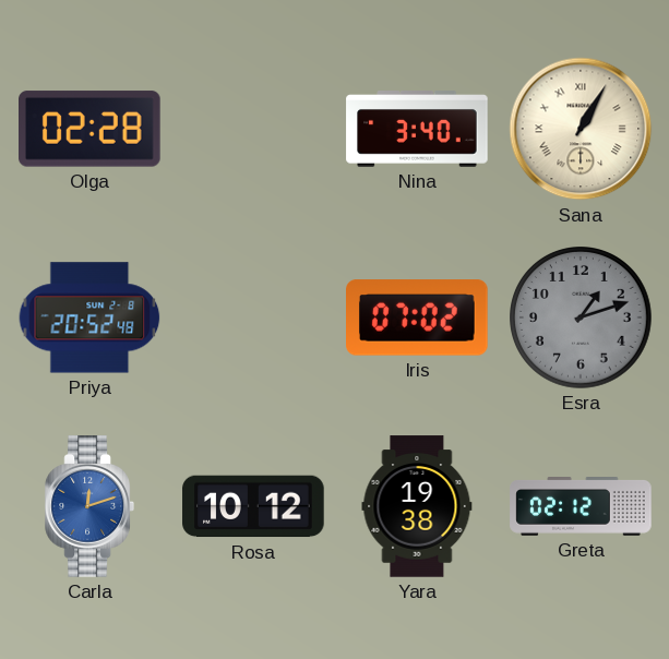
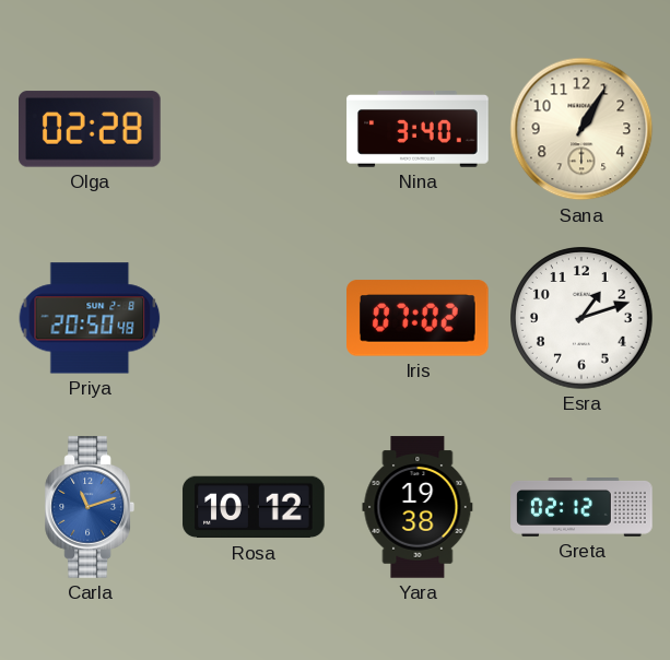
Sana numerals: Roman -> Arabic (581, 129)
Priya: 20:52 -> 20:50 (90, 318)
Esra dial: grey -> white (583, 319)
Carla: 12:12 -> 11:12 (89, 507)
